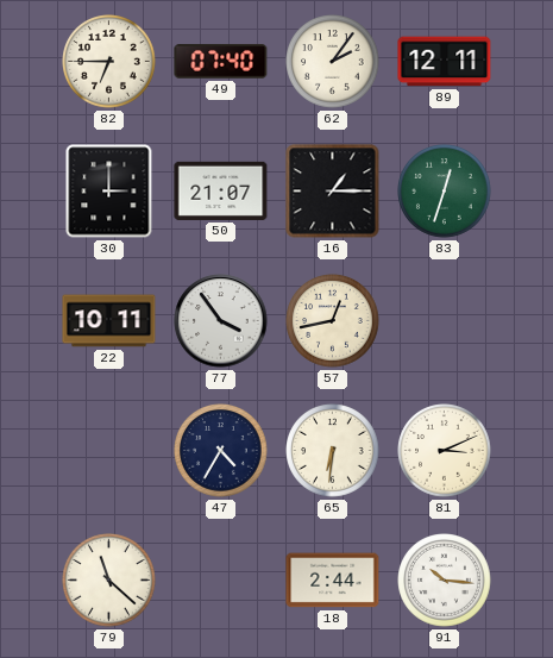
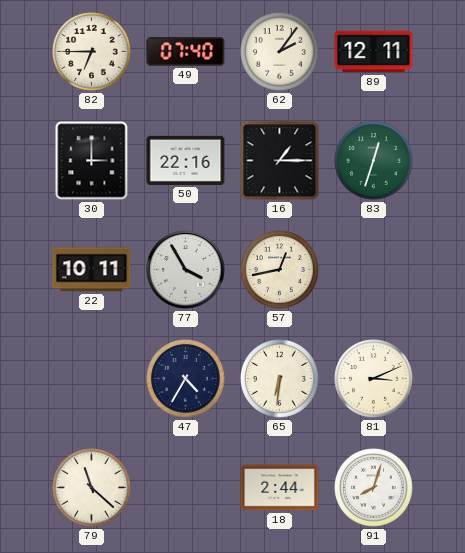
50: 21:07 -> 22:16 (186, 160)
77: 3:54 -> 3:55 (186, 270)
91: 10:16 -> 8:03 (374, 488)
